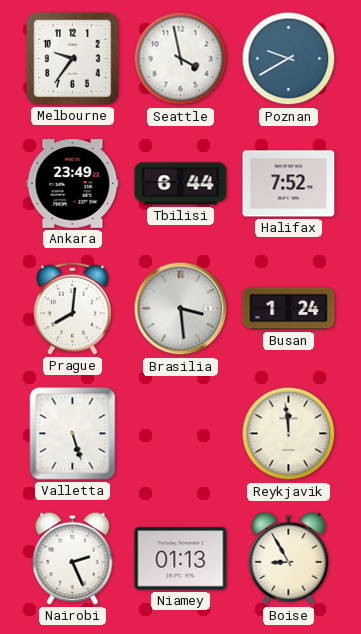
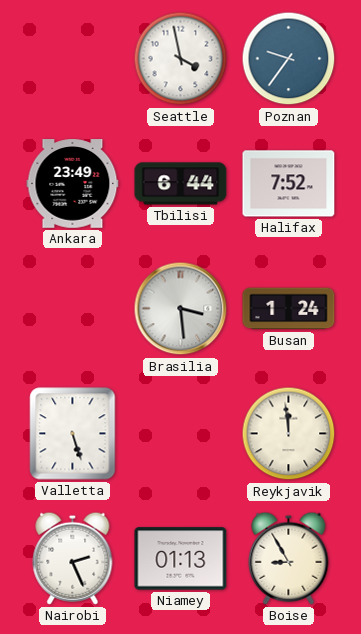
Melbourne: 9:36 -> none (73, 59)
Poznan: 9:40 -> 9:36 (289, 59)
Prague: 8:01 -> none (72, 308)
